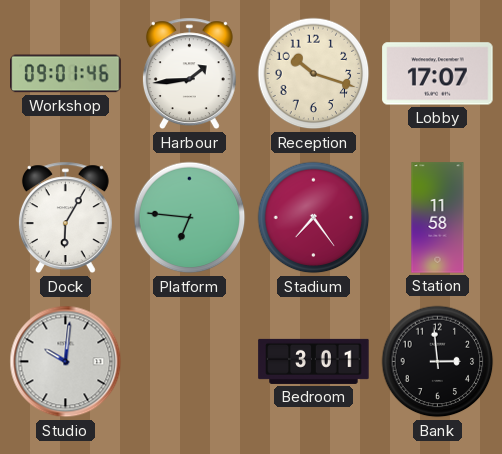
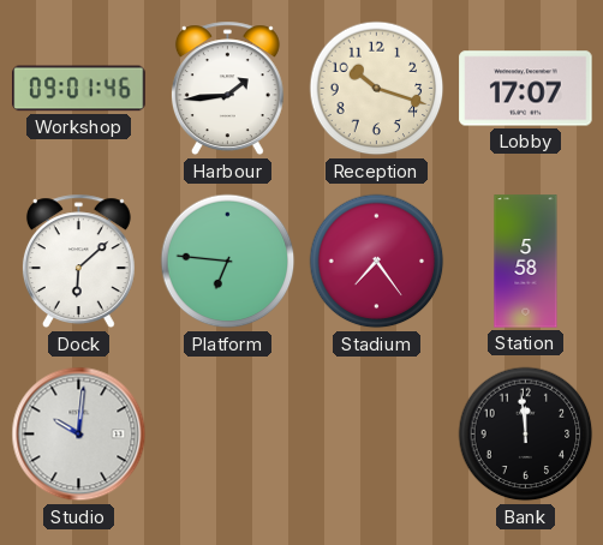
Dock: 6:05 -> 6:08 (78, 262)
Station: 11:58 -> 5:58 (526, 262)
Bedroom: 3:01 -> none (314, 361)
Bank: 2:59 -> 11:59 (526, 435)
